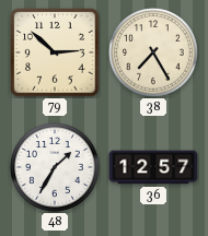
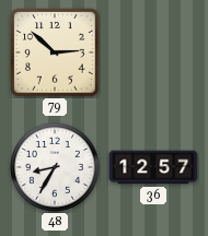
38: 7:25 -> none (153, 52)
48: 1:35 -> 8:35 (55, 167)
